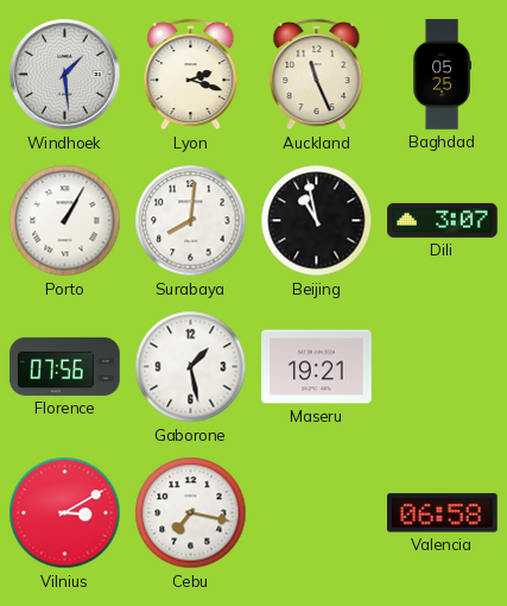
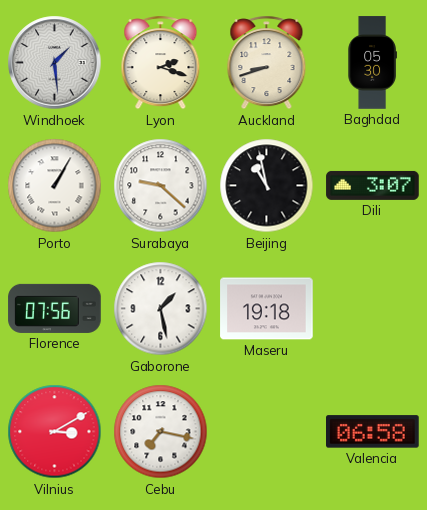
Auckland: 11:26 -> 8:42 (267, 63)
Baghdad: 05:25 -> 05:30 (372, 63)
Surabaya: 8:01 -> 9:22 (161, 186)
Maseru: 19:21 -> 19:18 (267, 309)
